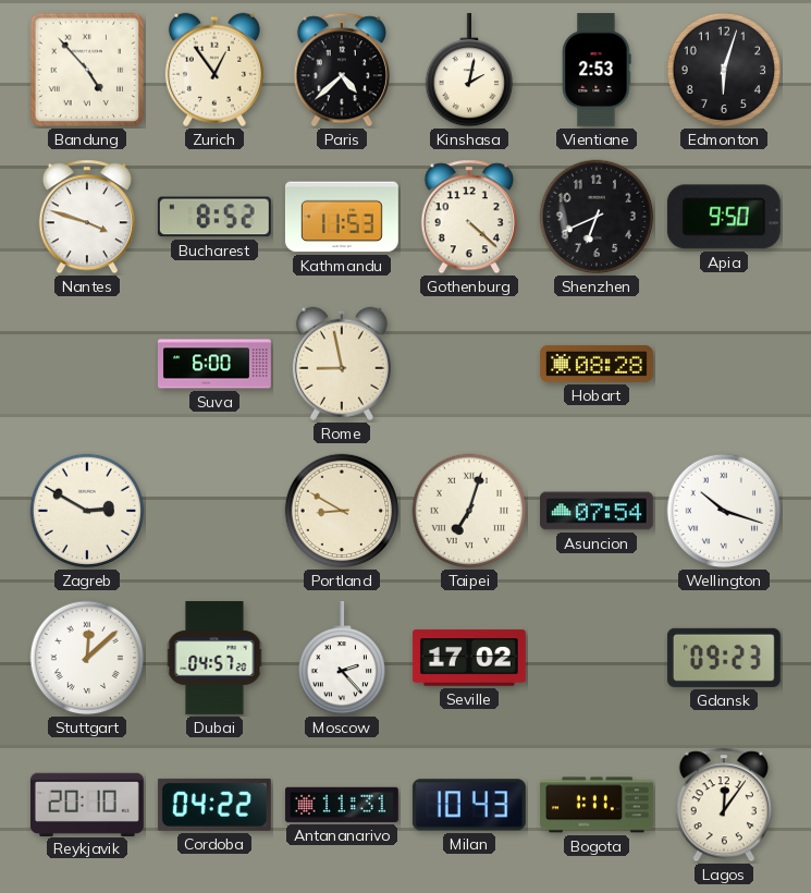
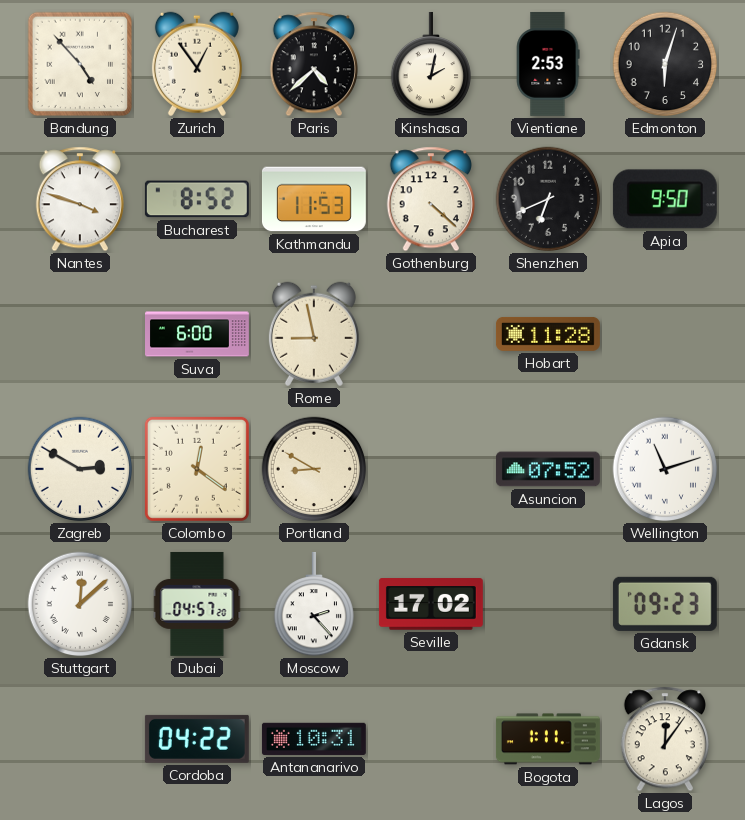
Hobart: 08:28 -> 11:28 (548, 334)
Colombo: none -> 12:21 (197, 469)
Taipei: 7:03 -> none (469, 511)
Asuncion: 07:54 -> 07:52 (548, 469)
Wellington: 10:18 -> 11:12 (665, 469)
Reykjavik: 20:10 -> none (87, 804)
Antananarivo: 11:31 -> 10:31 (314, 739)
Milan: 10:43 -> none (469, 805)
